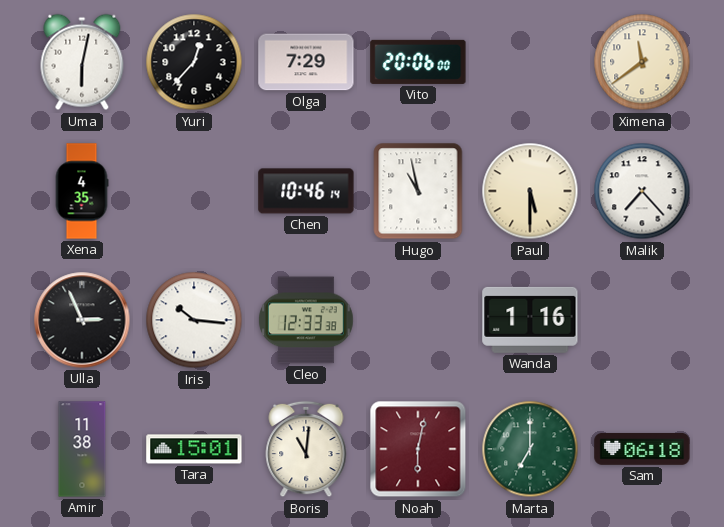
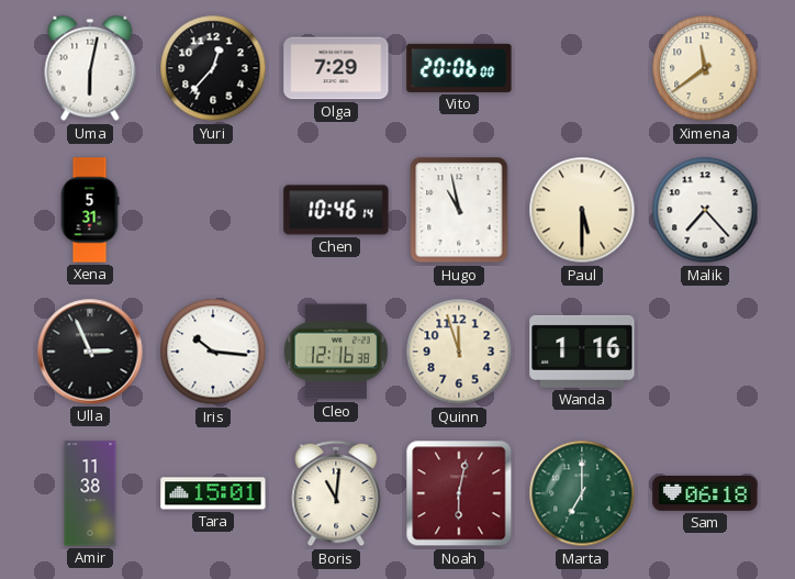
Xena: 4:35 -> 5:31 (90, 210)
Cleo: 12:33 -> 12:16 (337, 352)
Quinn: none -> 11:57 (459, 352)
